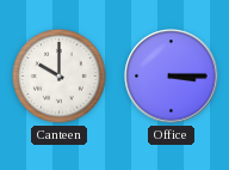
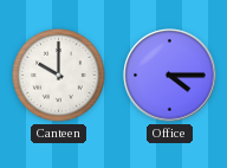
Office: 3:15 -> 4:15 (170, 76)
